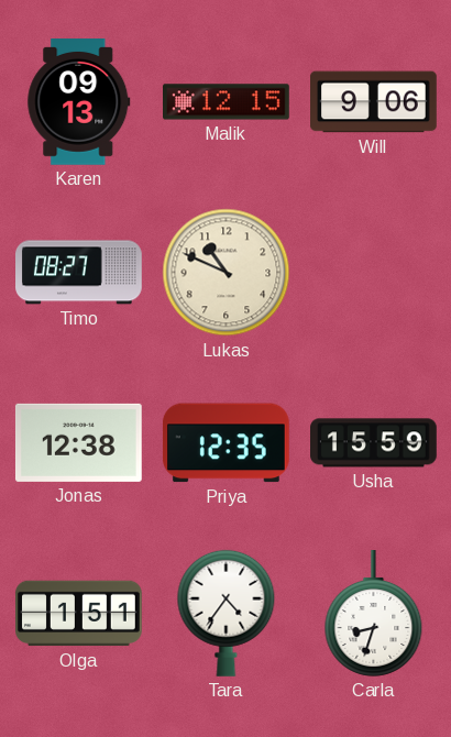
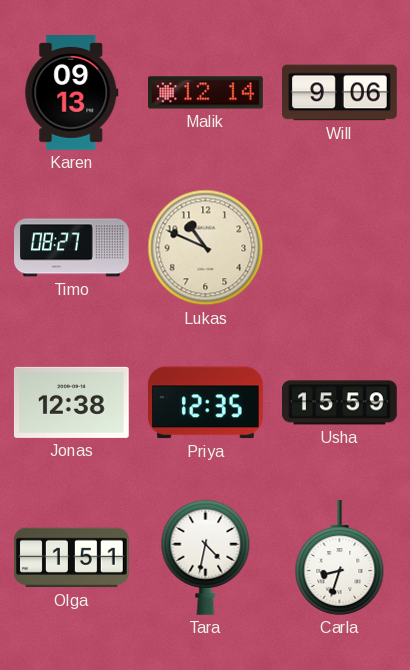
Malik: 12:15 -> 12:14 (206, 93)
Tara: 4:36 -> 4:32 (206, 557)
